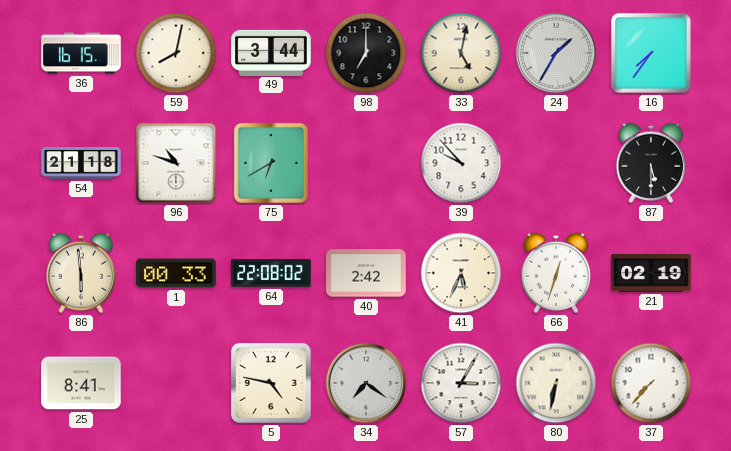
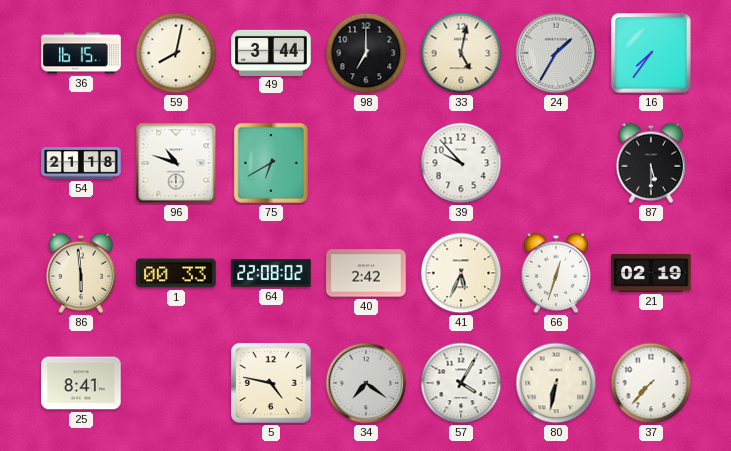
57: 3:05 -> 4:05 (461, 383)
